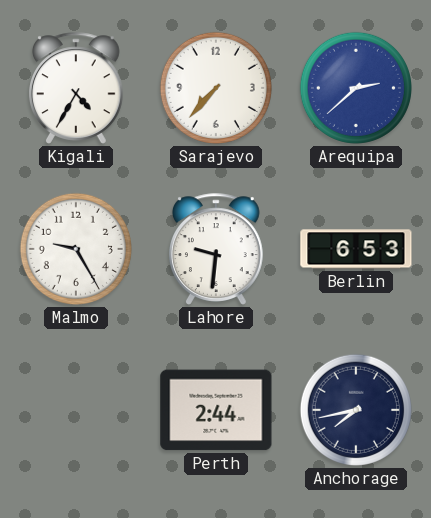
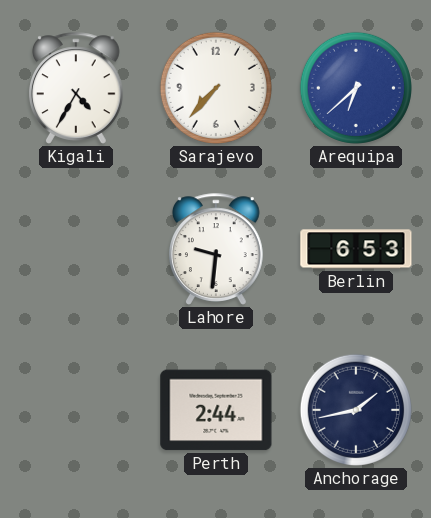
Arequipa: 2:38 -> 6:38 (356, 88)
Malmo: 9:25 -> none (76, 249)
Anchorage: 7:43 -> 1:43 (356, 410)
